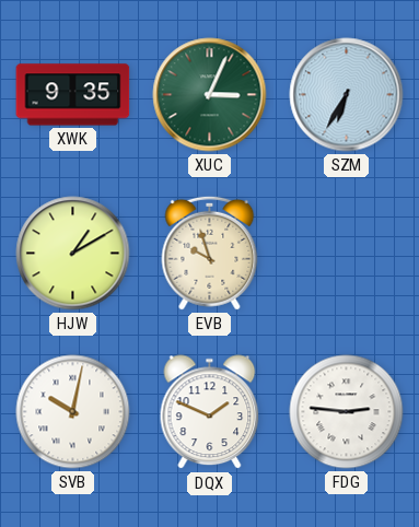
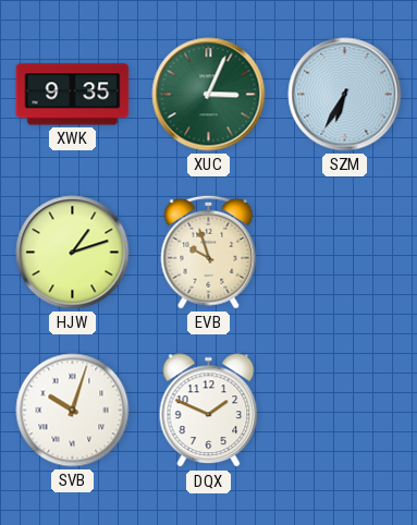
HJW: 1:10 -> 1:12 (73, 253)
SVB: 10:02 -> 10:03 (73, 411)
FDG: 2:46 -> none (347, 412)
